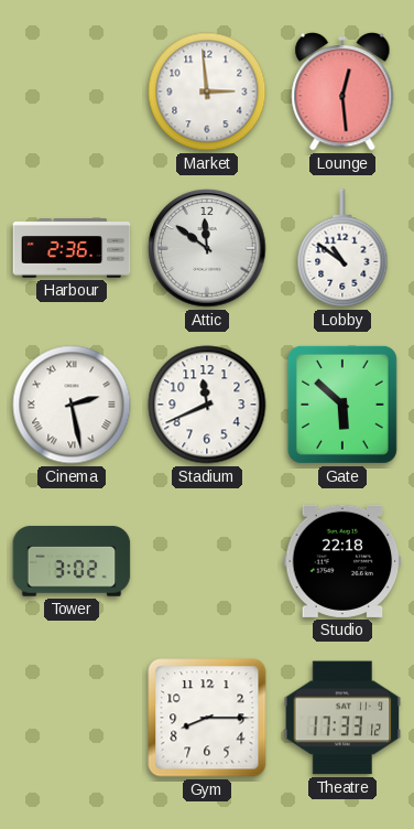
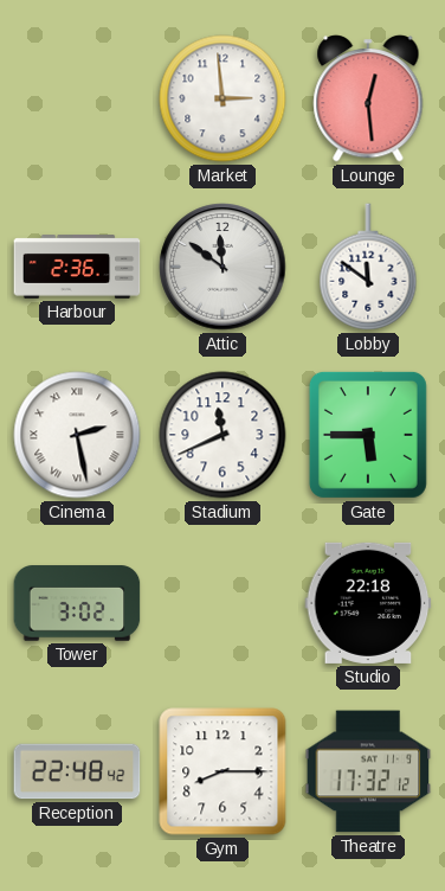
Lobby: 10:51 -> 11:51 (368, 267)
Gate: 5:52 -> 5:45 (368, 435)
Reception: none -> 22:48 (77, 771)
Theatre: 17:33 -> 17:32 (368, 771)
